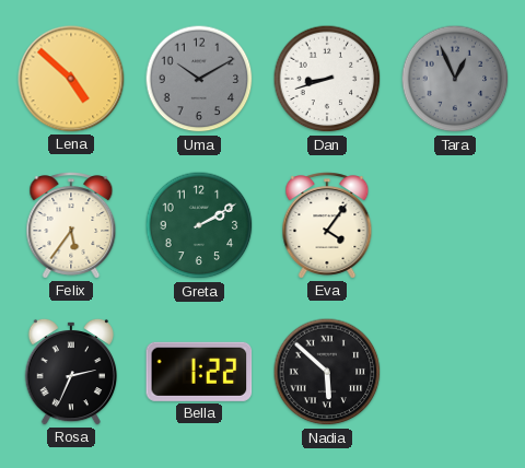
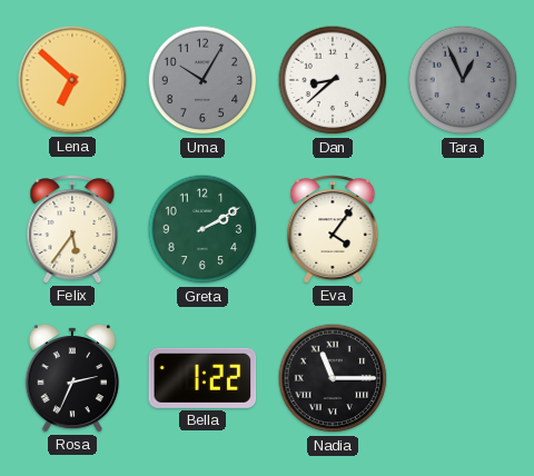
Lena: 4:52 -> 6:52 (72, 80)
Uma: 10:10 -> 10:05 (202, 80)
Dan: 8:42 -> 8:38 (333, 80)
Nadia: 5:52 -> 11:15 (333, 378)
